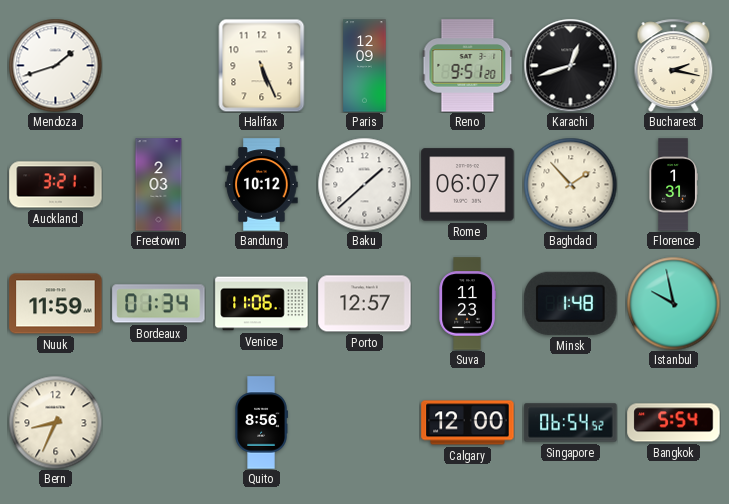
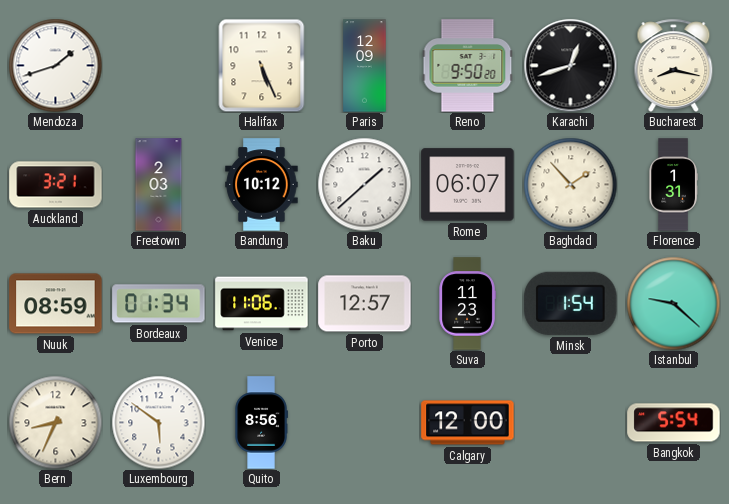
Reno: 9:51 -> 9:50 (468, 66)
Bucharest: 2:17 -> 8:17 (674, 65)
Nuuk: 11:59 -> 08:59 (56, 304)
Minsk: 1:48 -> 1:54 (571, 303)
Istanbul: 9:58 -> 9:22 (673, 303)
Luxembourg: none -> 5:51 (158, 422)
Singapore: 06:54 -> none (571, 423)
